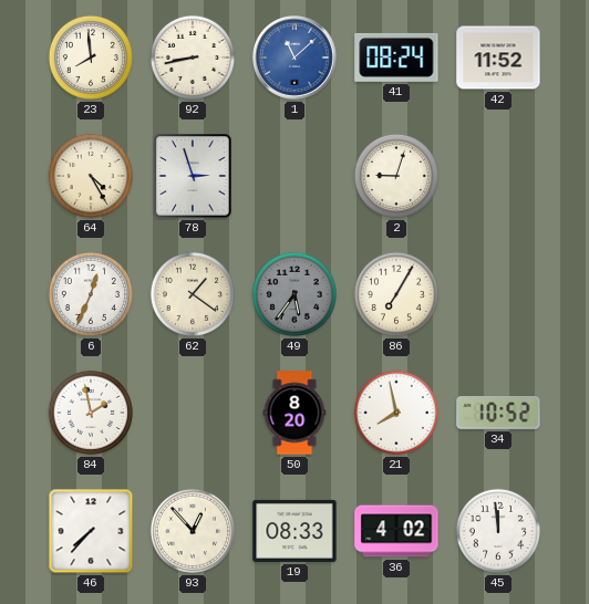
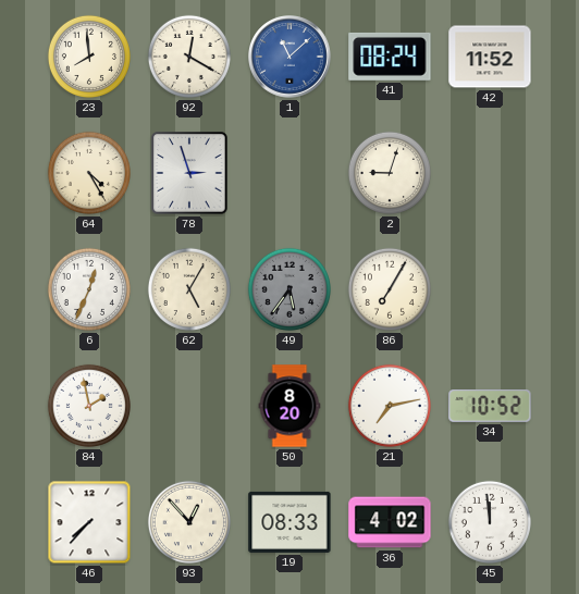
92: 8:43 -> 12:20 (189, 57)
62: 1:21 -> 5:05 (189, 289)
21: 7:58 -> 7:13 (390, 406)
